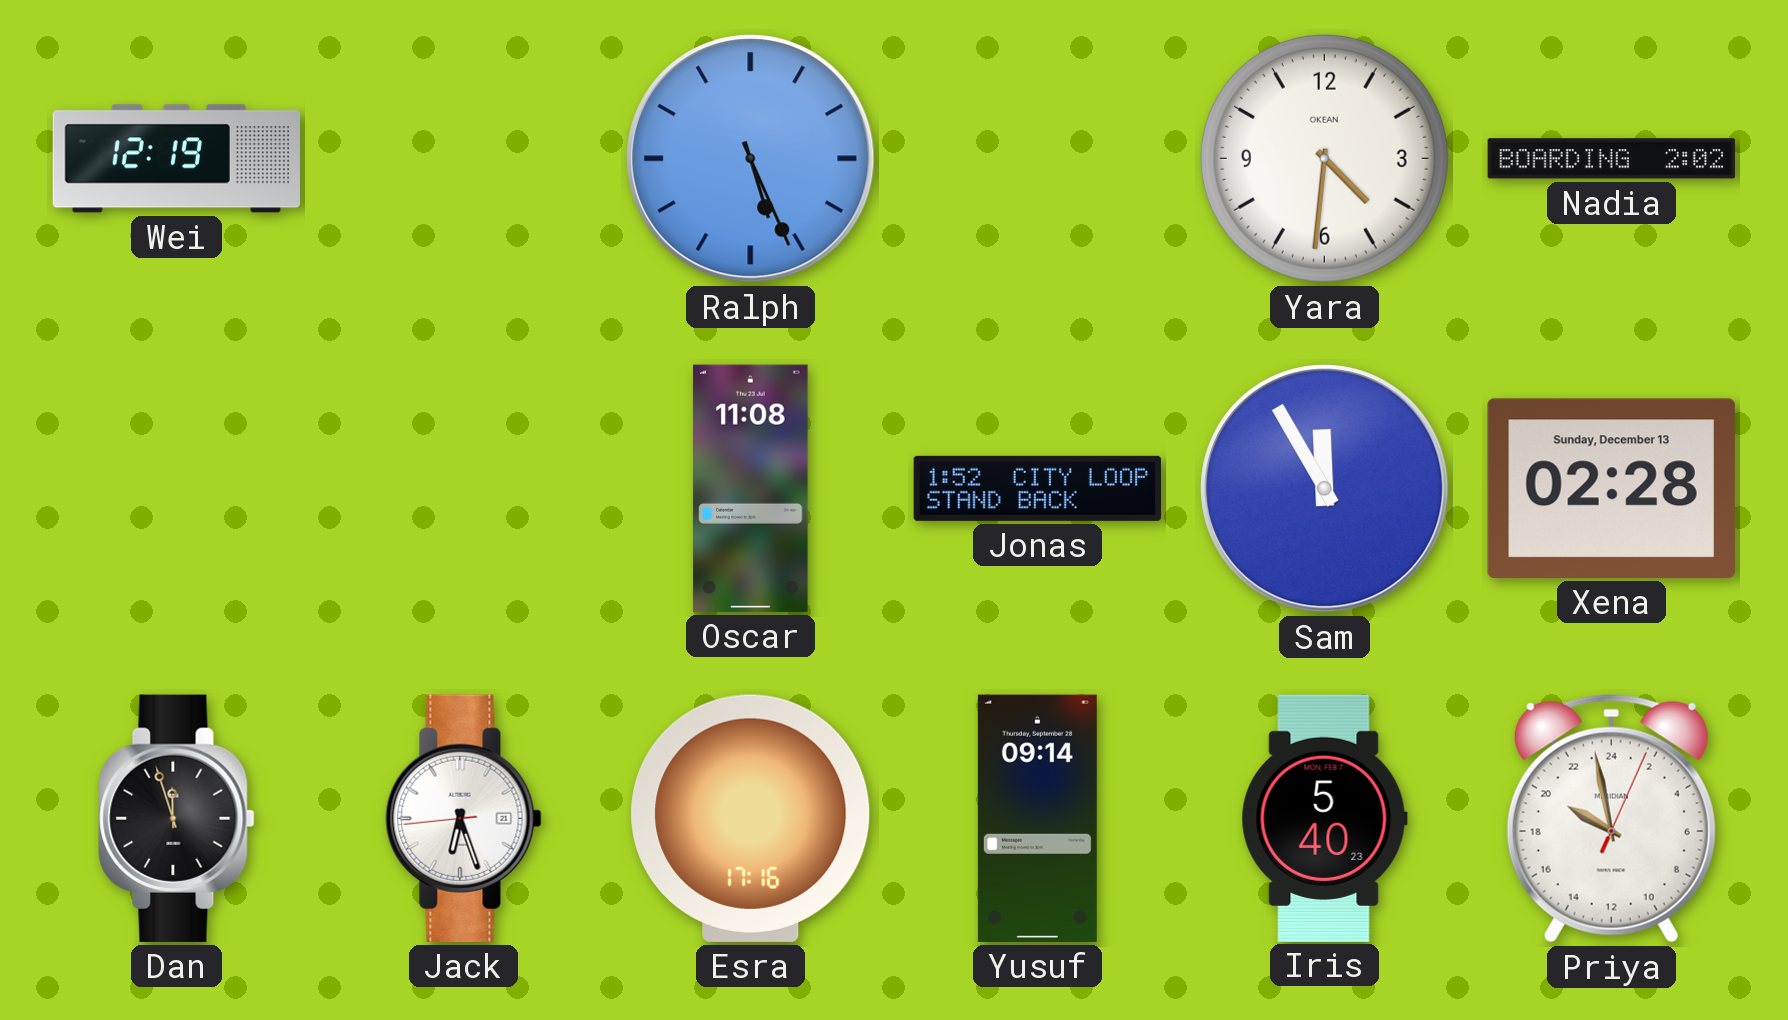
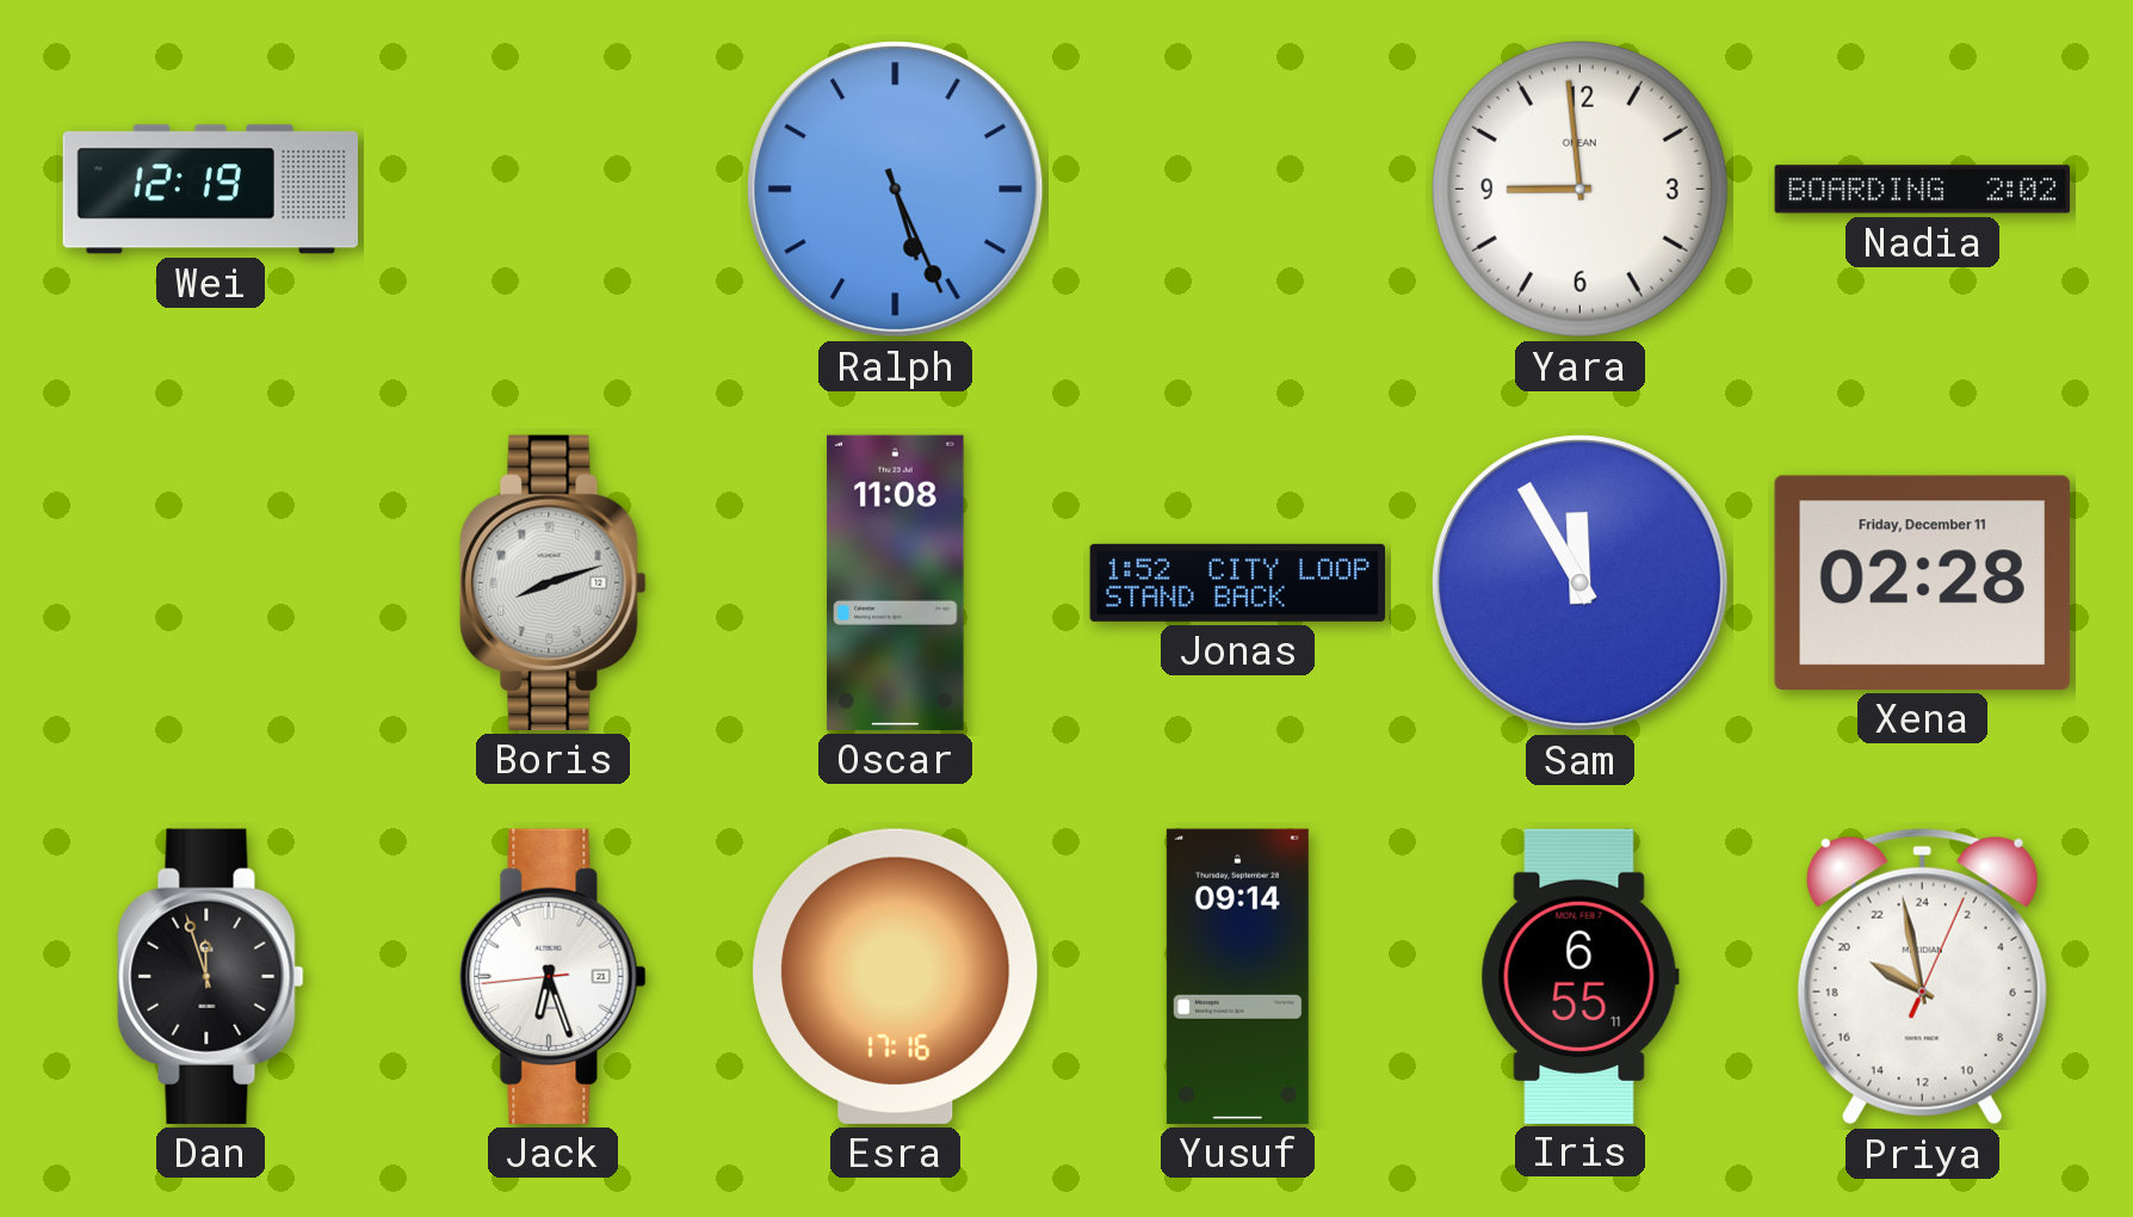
Yara: 4:31 -> 8:59 (1579, 189)
Boris: none -> 8:12 (554, 582)
Xena date: Sunday, December 13 -> Friday, December 11 (1922, 582)
Iris: 5:40 -> 6:55 (1579, 976)
